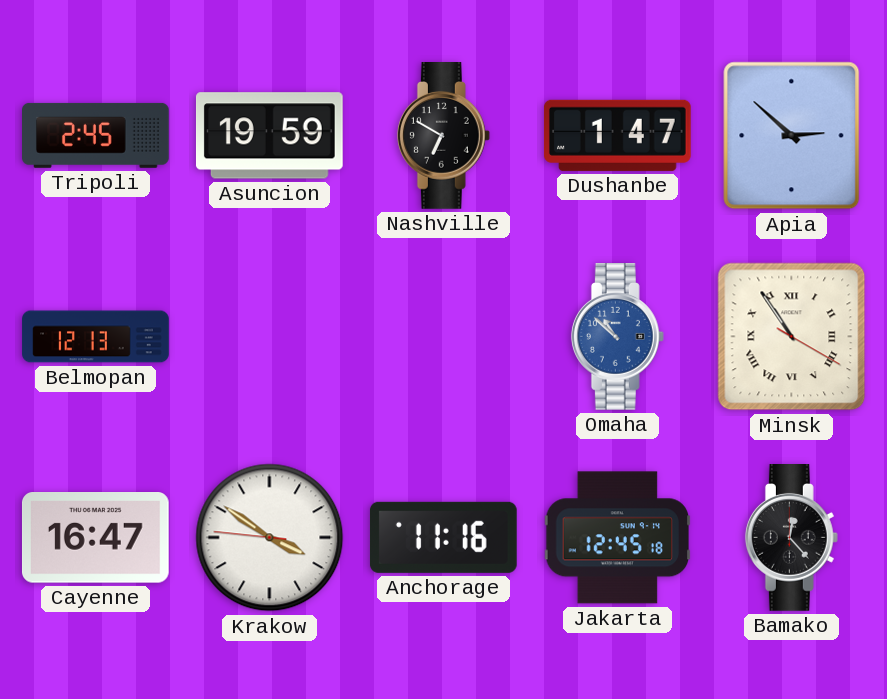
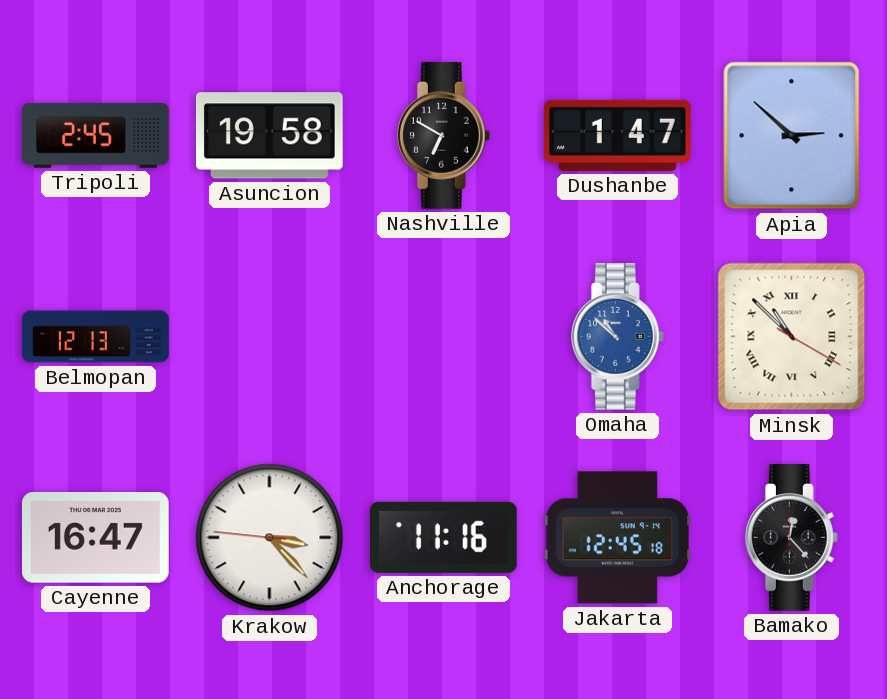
Asuncion: 19:59 -> 19:58 (269, 136)
Minsk: 10:54 -> 10:52 (792, 337)
Krakow: 3:50 -> 3:22 (270, 538)
